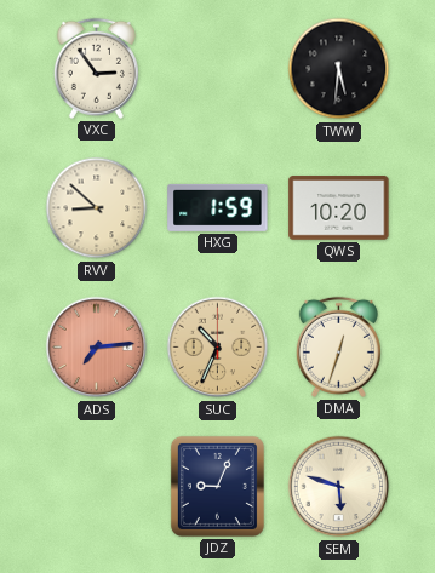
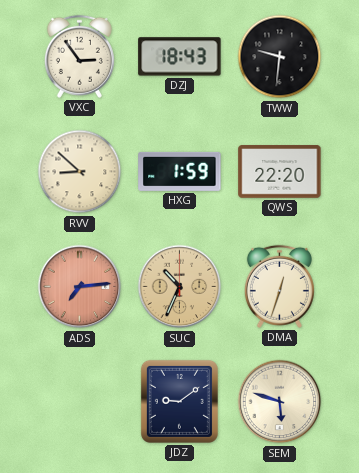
DZJ: none -> 18:43 (180, 57)
TWW: 5:31 -> 9:31 (280, 57)
QWS: 10:20 -> 22:20 (280, 172)
JDZ: 9:04 -> 9:09 (179, 401)
